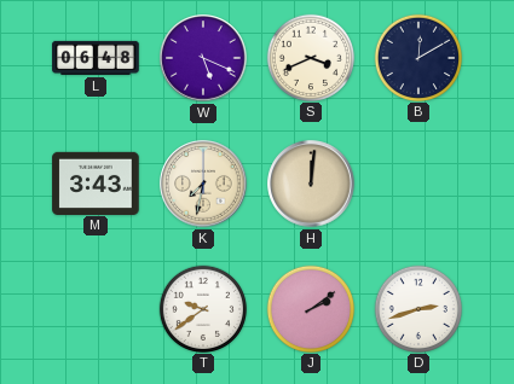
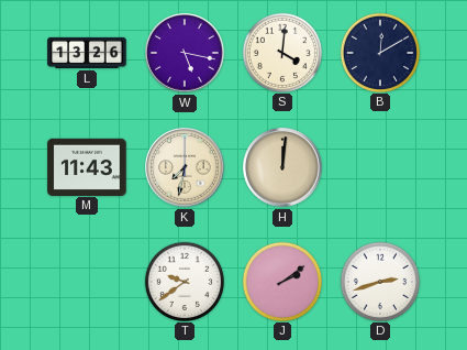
L: 06:48 -> 13:26 (87, 53)
W: 5:19 -> 5:17 (185, 53)
S: 3:41 -> 4:01 (281, 52)
M: 3:43 -> 11:43 (87, 166)
